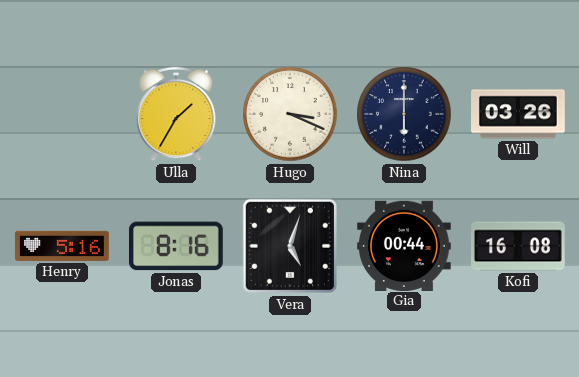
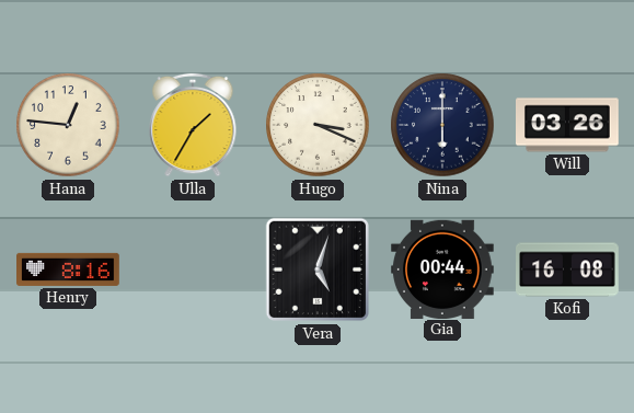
Hana: none -> 12:46 (68, 125)
Henry: 5:16 -> 8:16 (68, 269)
Jonas: 8:16 -> none (176, 246)
